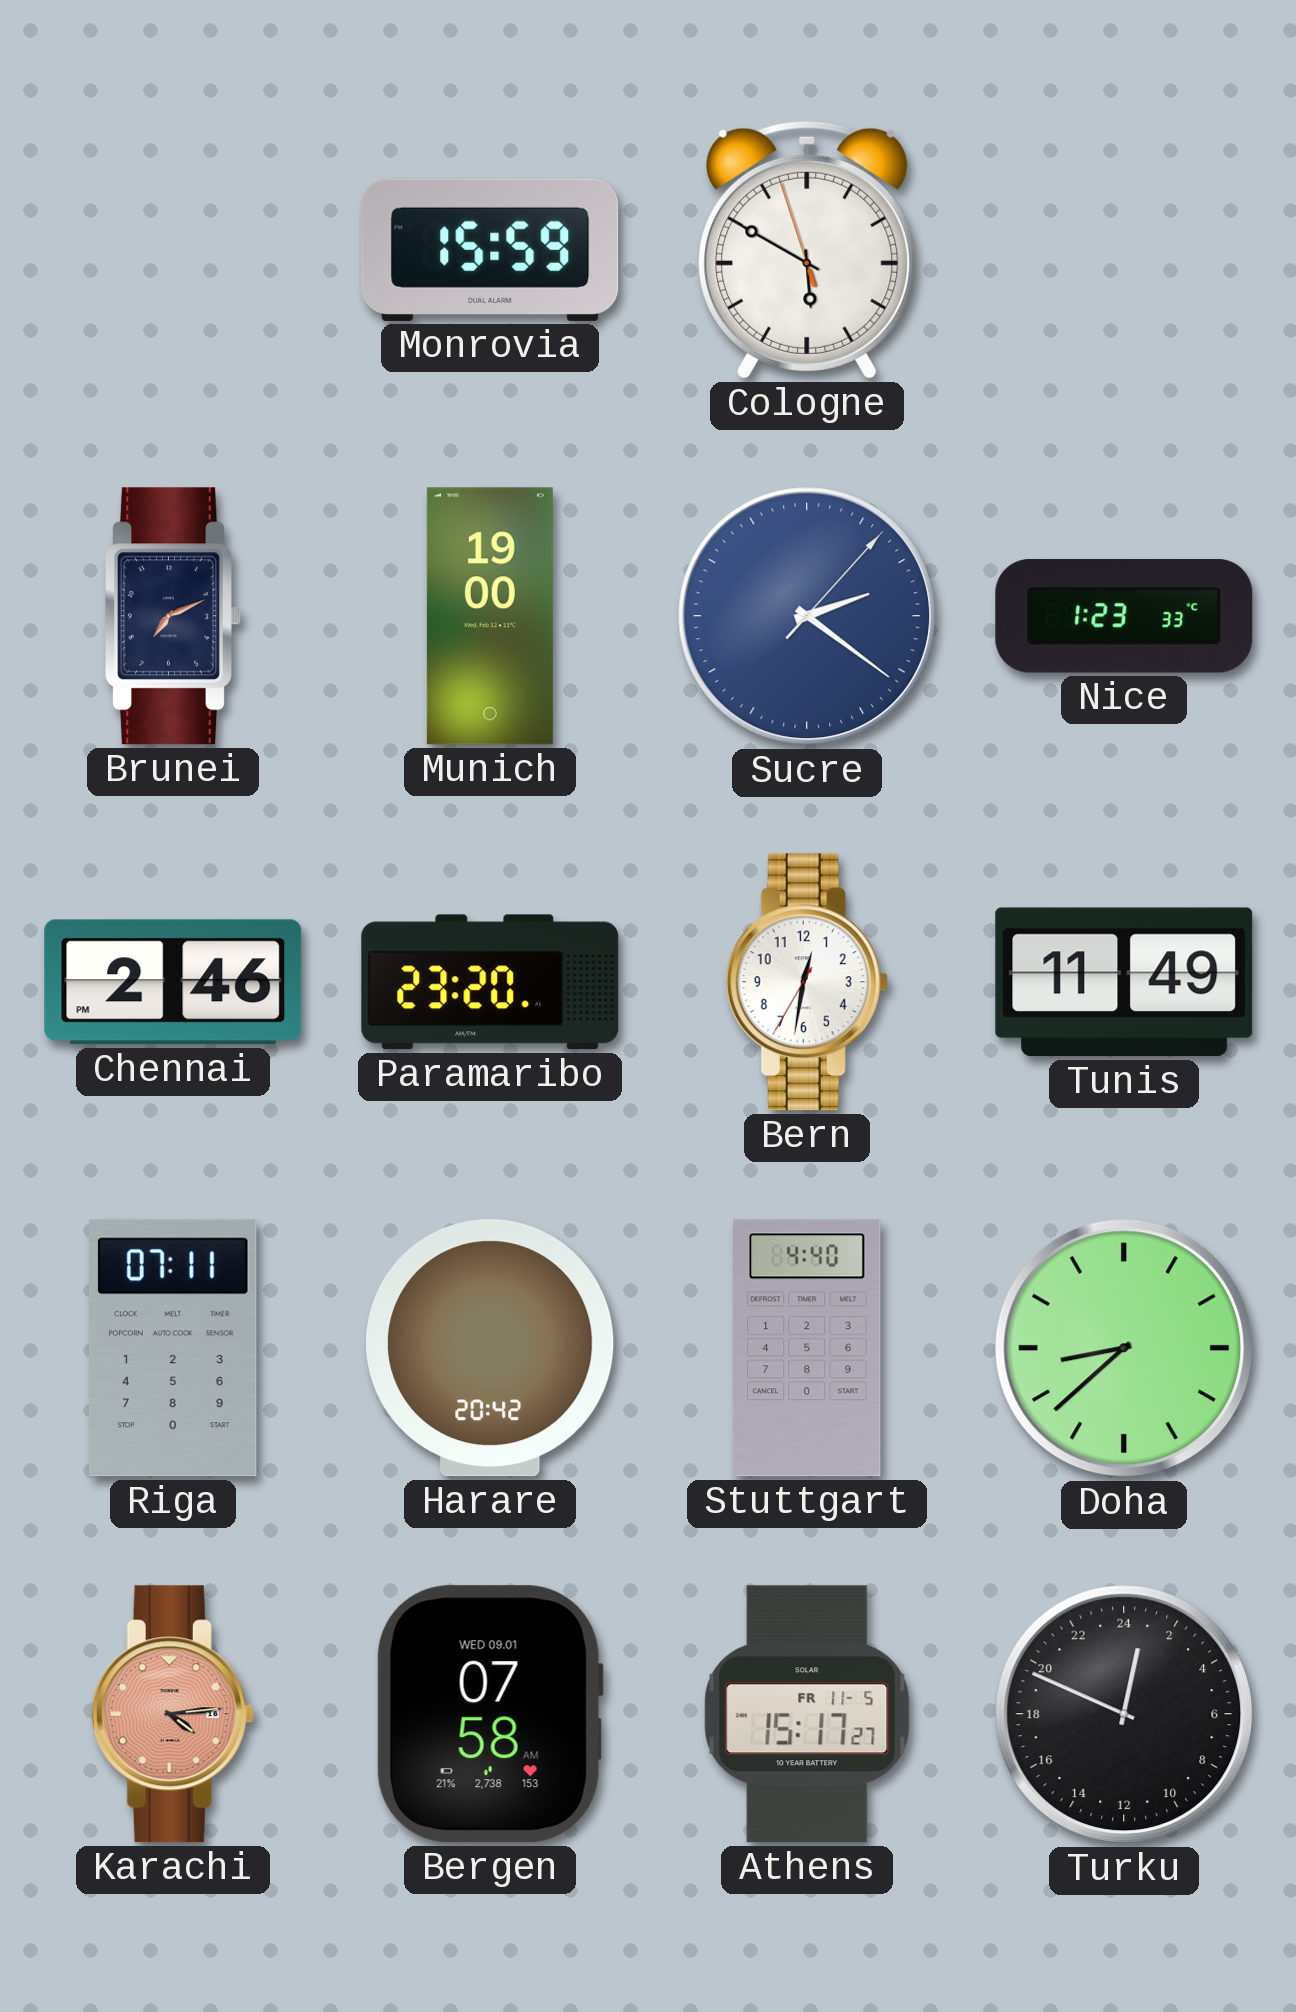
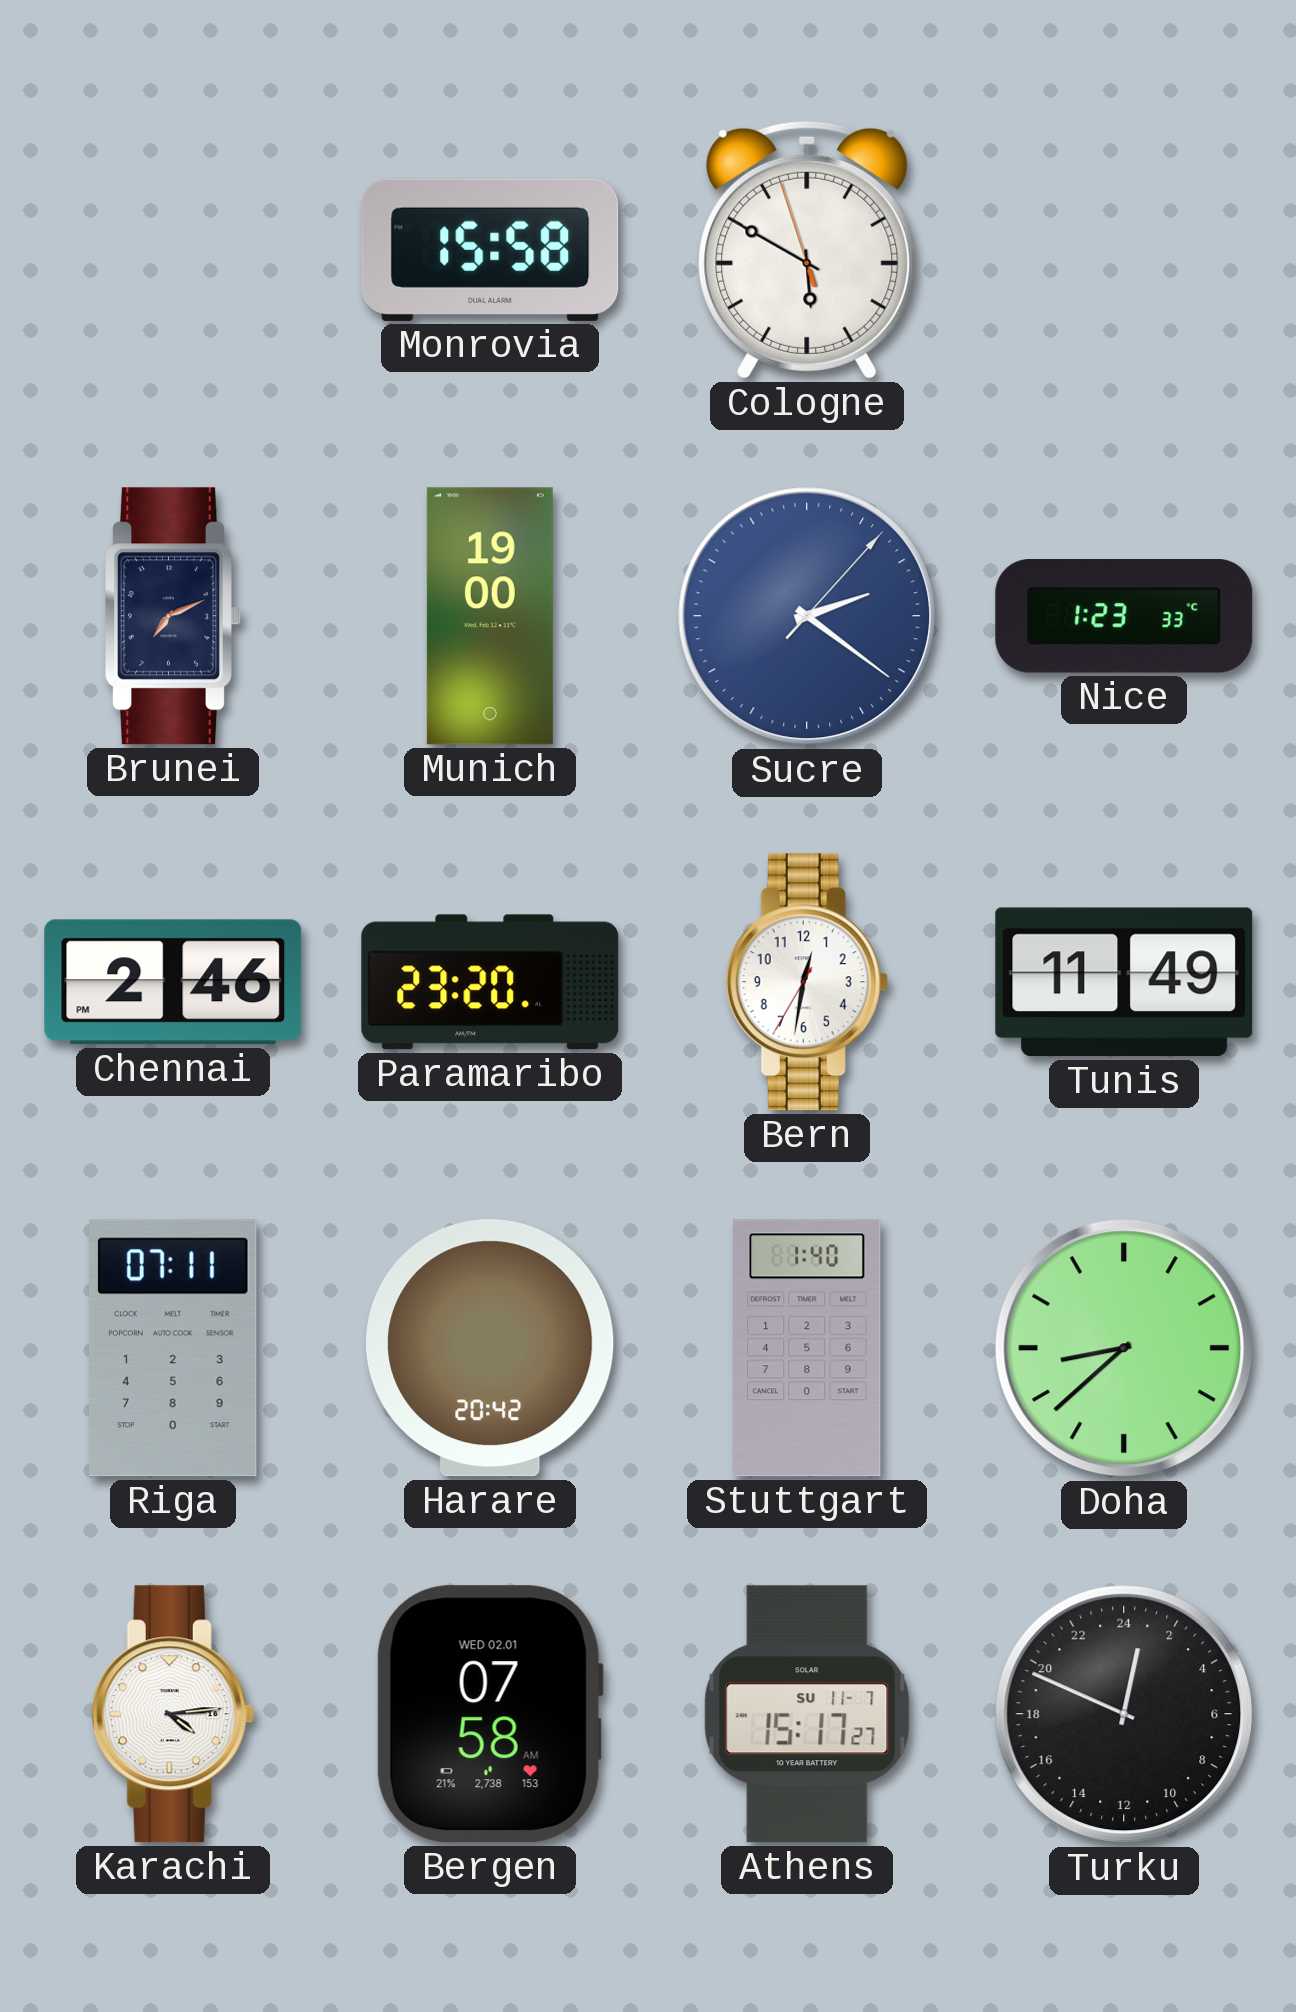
Monrovia: 15:59 -> 15:58 (490, 250)
Stuttgart: 4:40 -> 1:40 (807, 1348)
Karachi dial: salmon -> white (173, 1714)
Bergen date: WED 09.01 -> WED 02.01 (490, 1714)
Athens date: FR 11-5 -> SU 11-7 (807, 1714)
